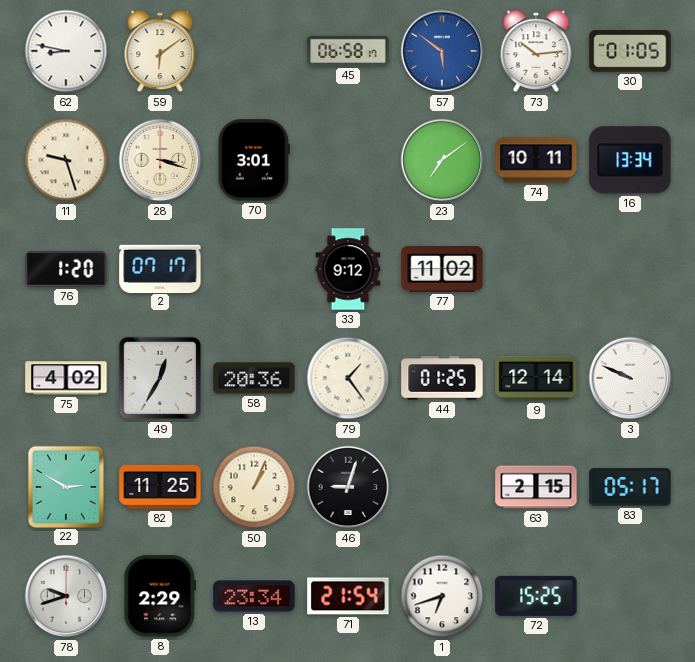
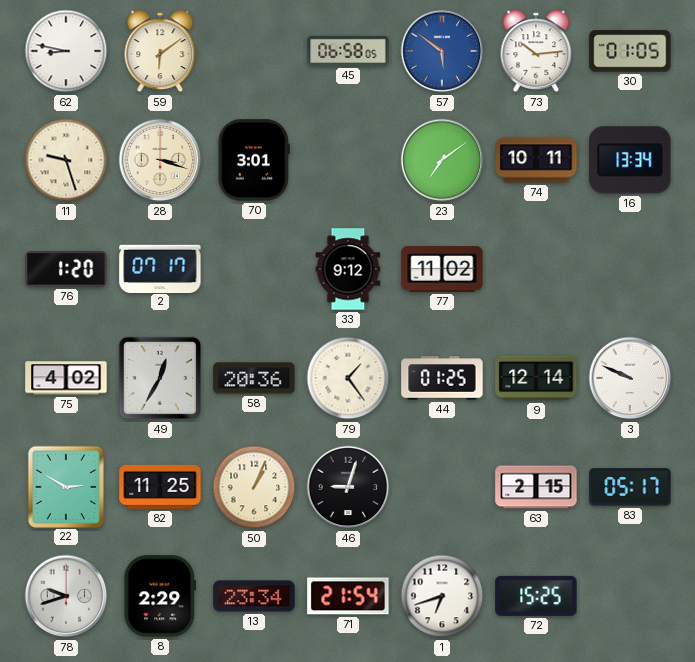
45: 06:58:17 -> 06:58:05 (348, 51)
